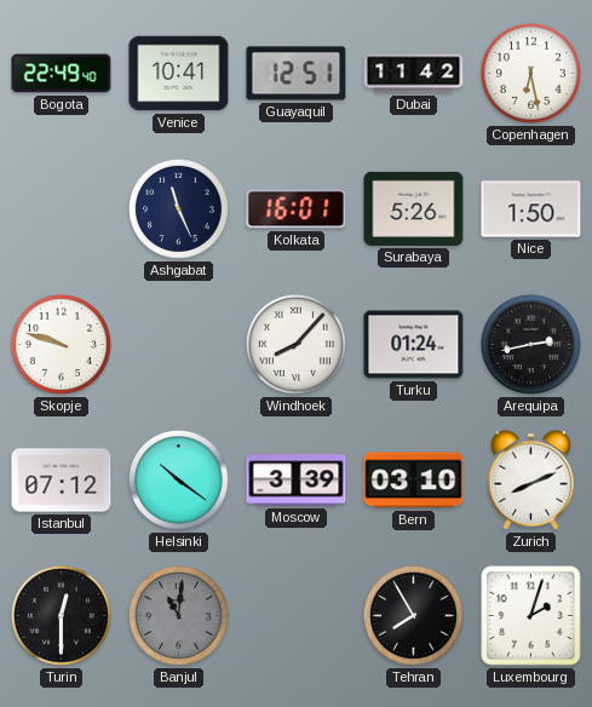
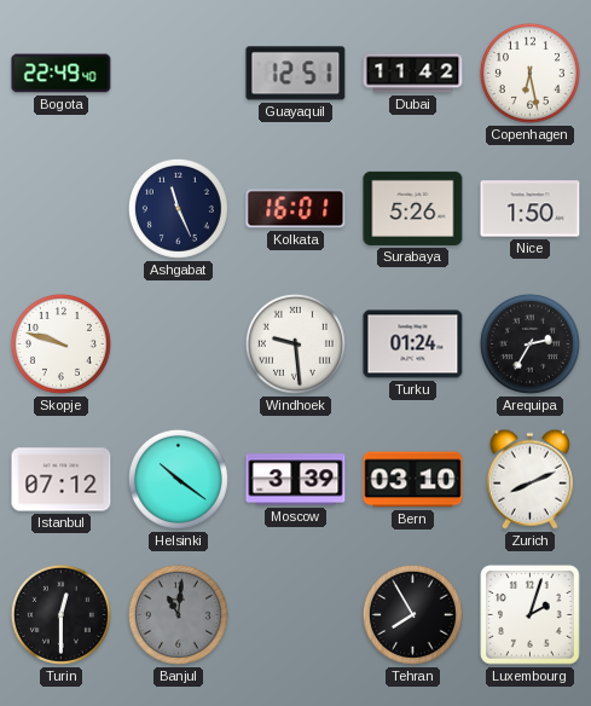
Venice: 10:41 -> none (179, 74)
Windhoek: 8:07 -> 9:29 (295, 343)
Arequipa: 2:43 -> 2:35 (529, 343)
